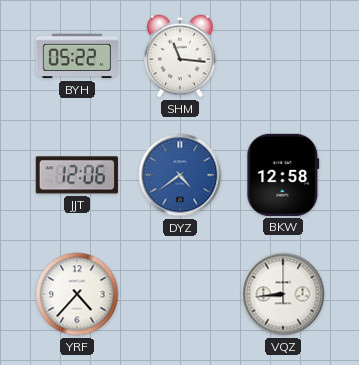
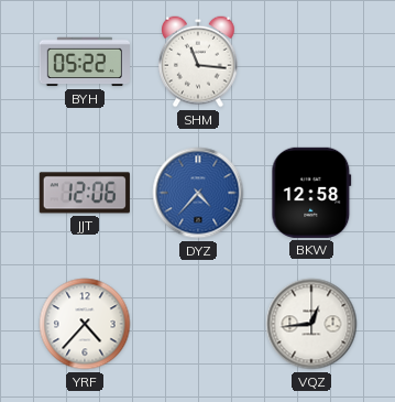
DYZ: 4:39 -> 4:37 (198, 193)
VQZ: 8:44 -> 12:44 (311, 324)
